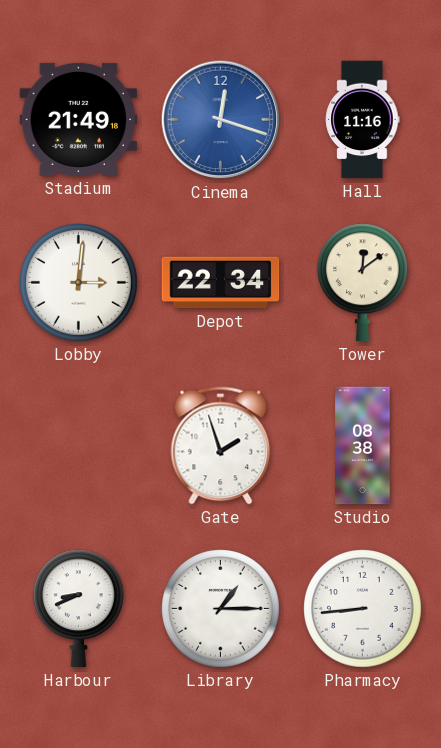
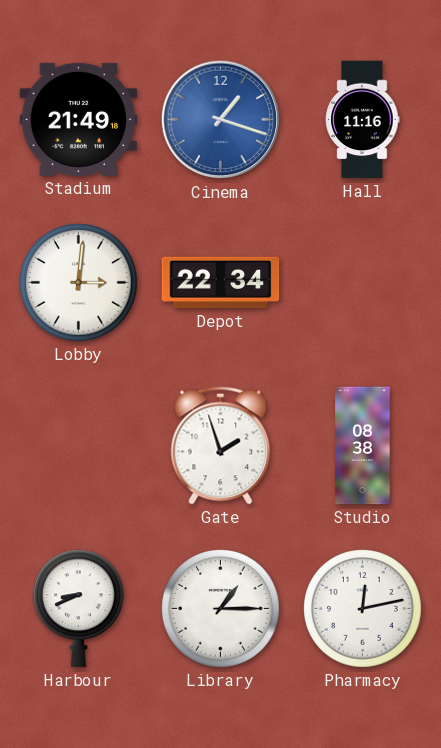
Cinema: 12:18 -> 1:18 (221, 120)
Tower: 12:09 -> none (363, 283)
Pharmacy: 8:44 -> 12:13 (363, 609)
